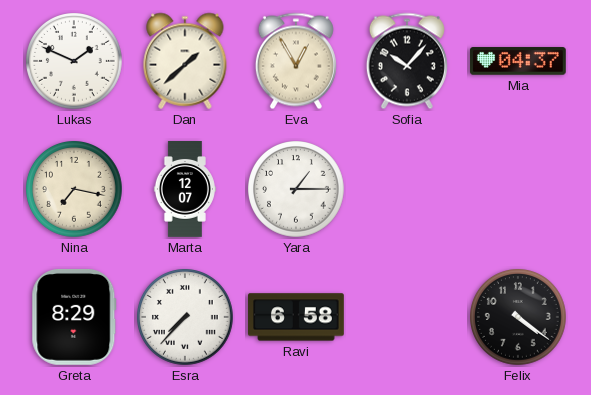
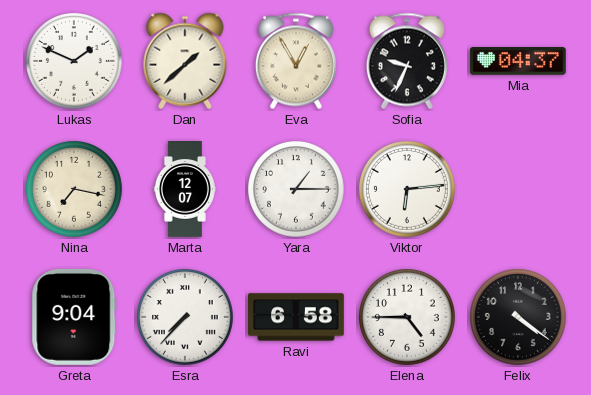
Sofia: 10:07 -> 9:34 (407, 61)
Viktor: none -> 6:14 (408, 190)
Greta: 8:29 -> 9:04 (74, 317)
Elena: none -> 4:45 (408, 318)
